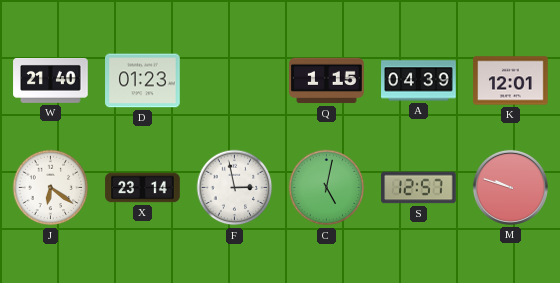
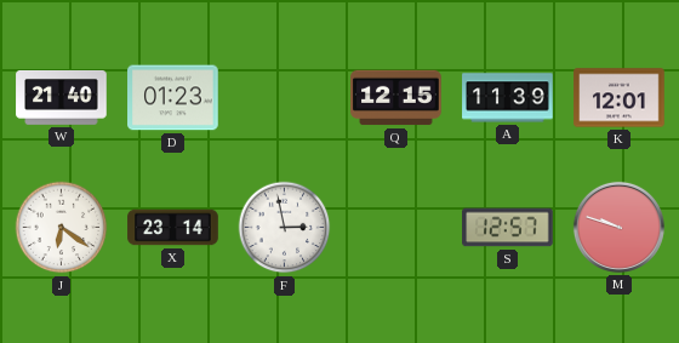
Q: 1:15 -> 12:15 (396, 98)
A: 04:39 -> 11:39 (508, 98)
C: 5:02 -> none (327, 188)
